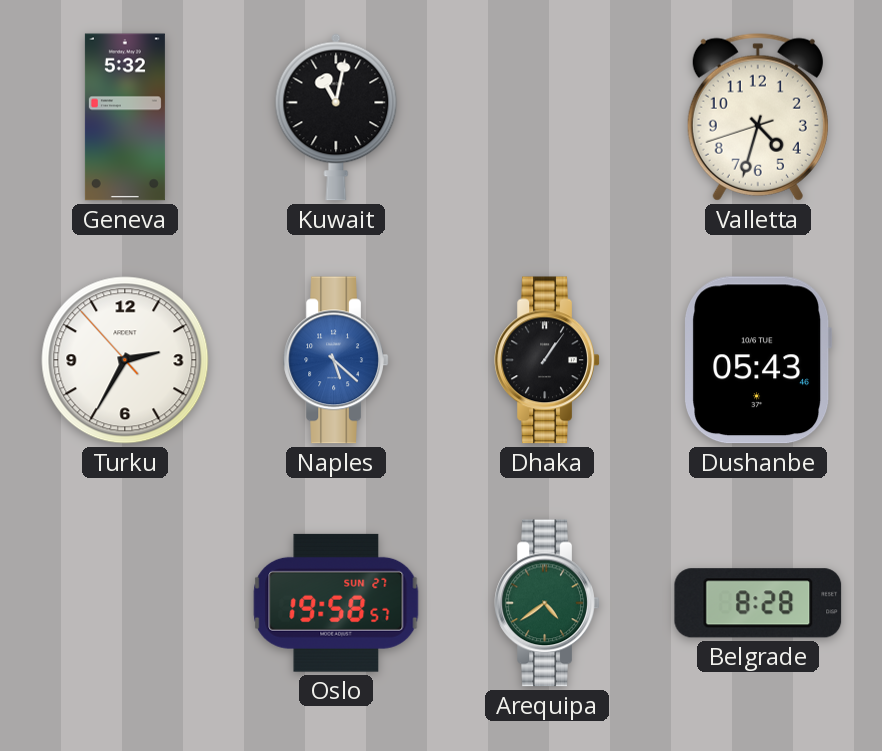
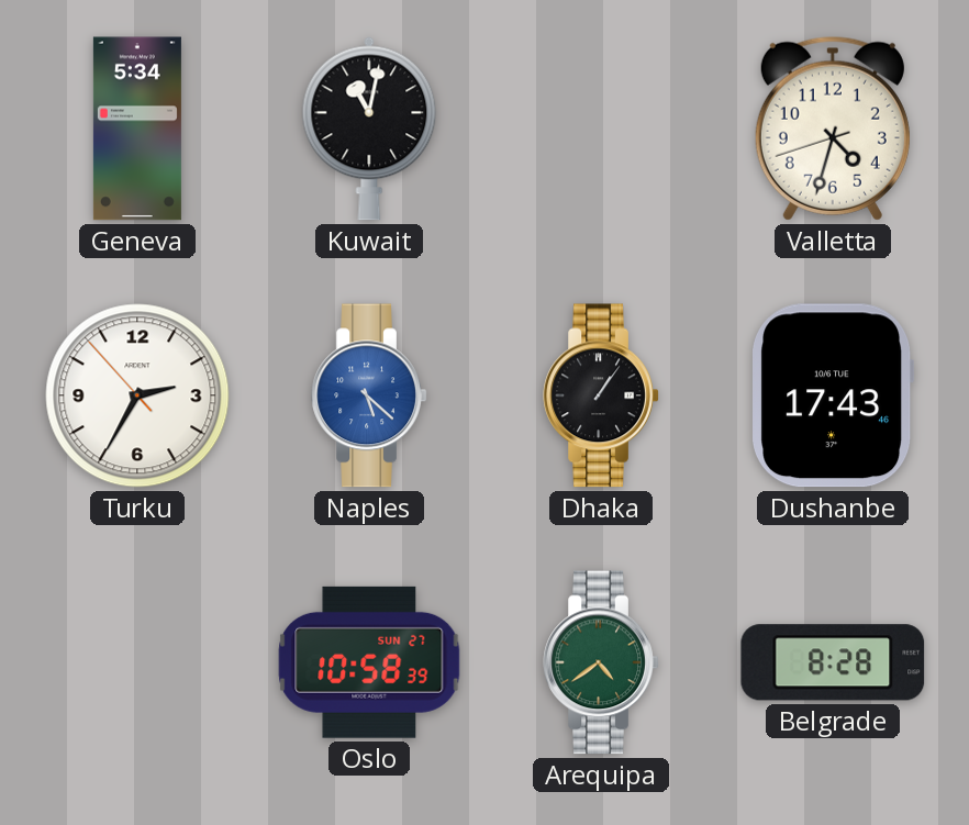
Geneva: 5:32 -> 5:34 (137, 129)
Dushanbe: 05:43 -> 17:43 (833, 395)
Oslo: 19:58 -> 10:58 (369, 662)
